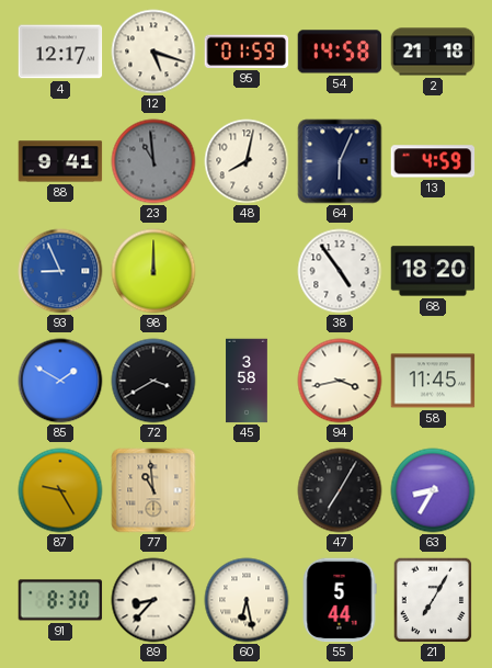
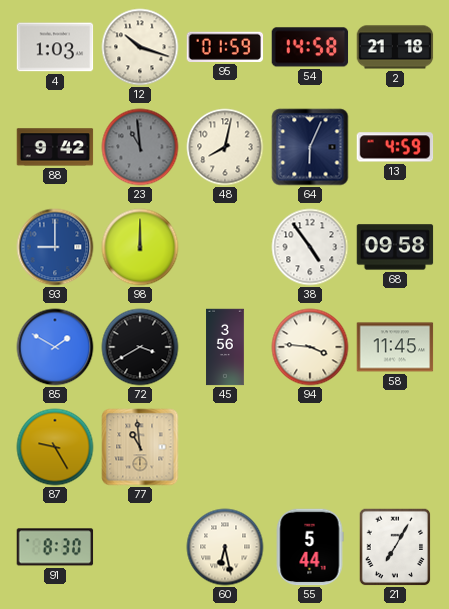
4: 12:17 -> 1:03 (55, 47)
12: 5:18 -> 10:18 (140, 47)
88: 9:41 -> 9:42 (55, 147)
93: 8:56 -> 9:00 (55, 247)
68: 18:20 -> 09:58 (395, 247)
45: 3:58 -> 3:56 (225, 347)
94: 3:43 -> 3:46 (310, 347)
47: 7:05 -> none (340, 490)
63: 8:35 -> none (433, 490)
89: 8:37 -> none (153, 600)
